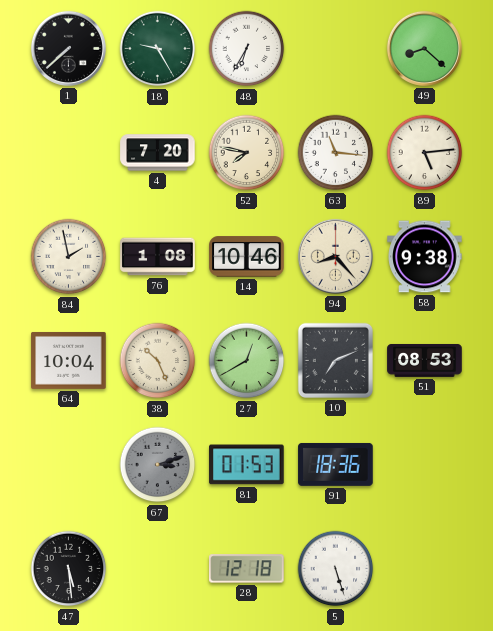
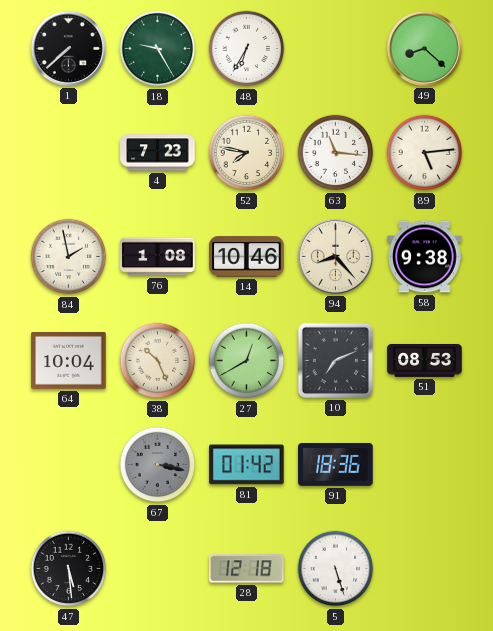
4: 7:20 -> 7:23 (158, 153)
67: 3:12 -> 3:17 (158, 465)
81: 01:53 -> 01:42 (247, 465)
